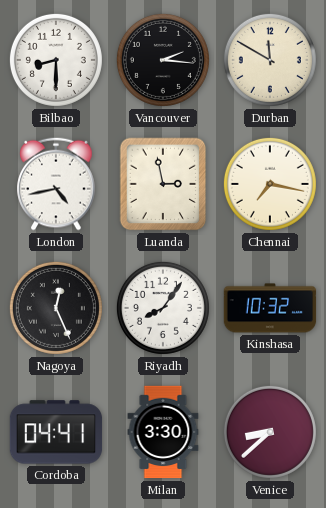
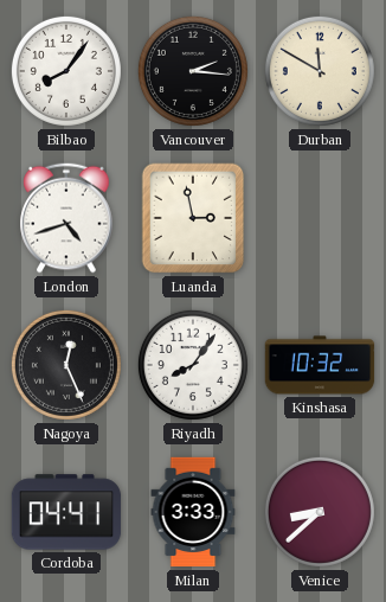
Bilbao: 8:30 -> 8:06 (66, 71)
London: 4:43 -> 4:42 (66, 218)
Chennai: 7:17 -> none (270, 184)
Milan: 3:30 -> 3:33 (193, 512)
